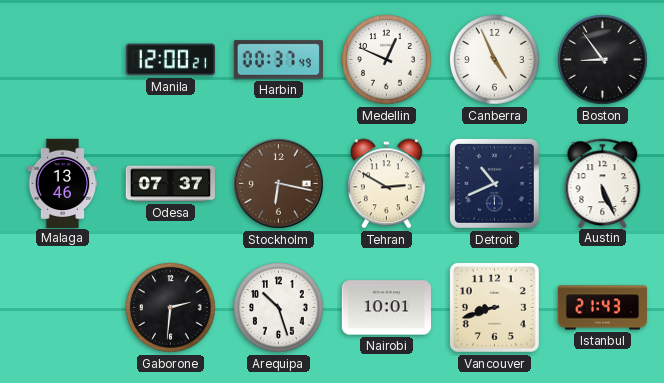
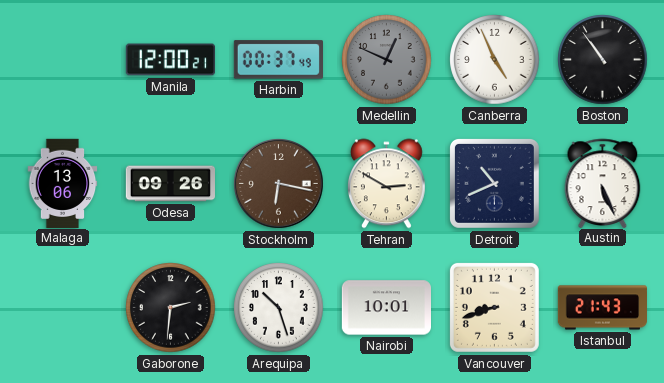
Medellin dial: white -> grey (387, 60)
Boston: 8:54 -> 10:54 (603, 60)
Malaga: 13:46 -> 13:06 (63, 183)
Odesa: 07:37 -> 09:26 (170, 184)
